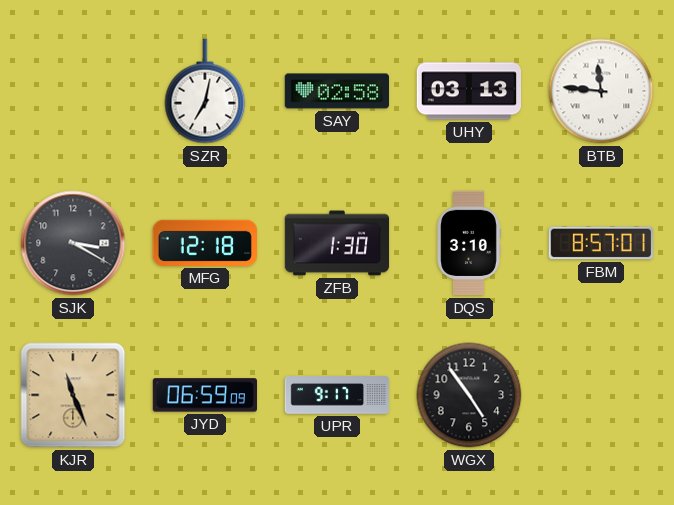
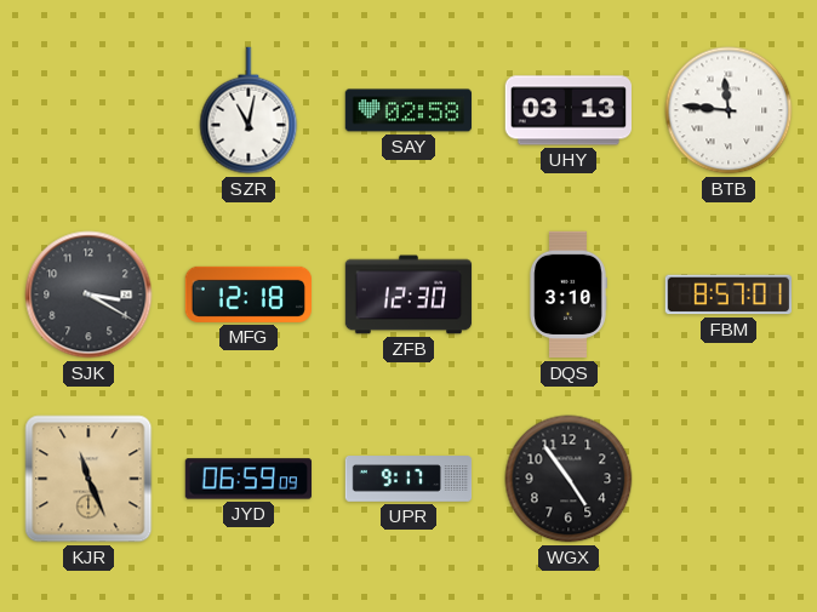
SZR: 7:02 -> 11:02 (248, 110)
ZFB: 1:30 -> 12:30 (408, 294)
